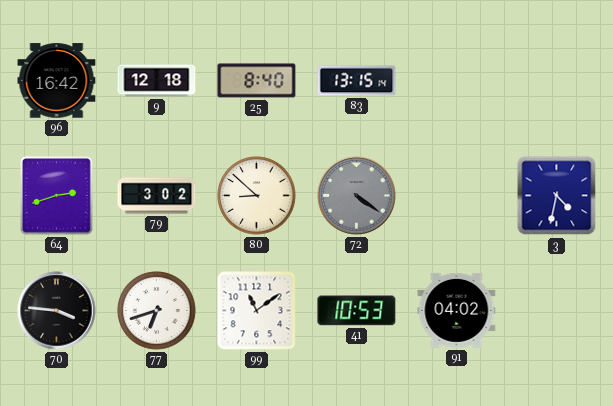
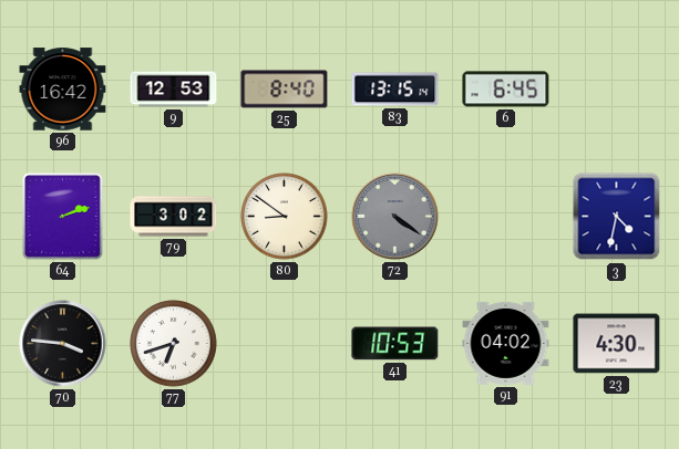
9: 12:18 -> 12:53 (174, 90)
6: none -> 6:45 (506, 90)
64: 2:42 -> 2:12 (63, 217)
80: 8:52 -> 8:51 (285, 217)
99: 11:09 -> none (257, 311)
23: none -> 4:30 (617, 344)
